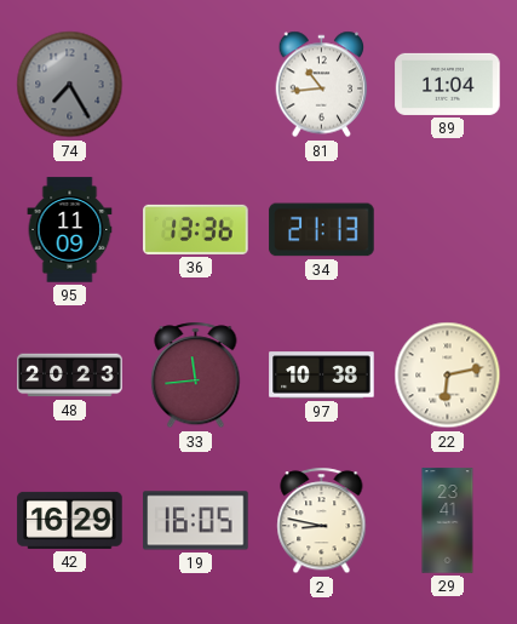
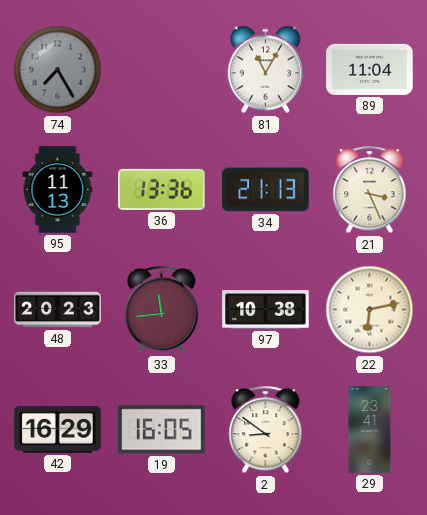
81: 10:44 -> 11:05 (266, 70)
95: 11:09 -> 11:13 (58, 190)
21: none -> 3:26 (370, 190)
2: 8:47 -> 8:51 (266, 430)
